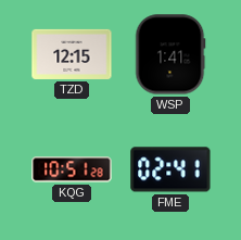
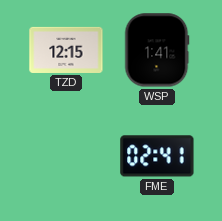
KQG: 10:51 -> none (72, 169)
